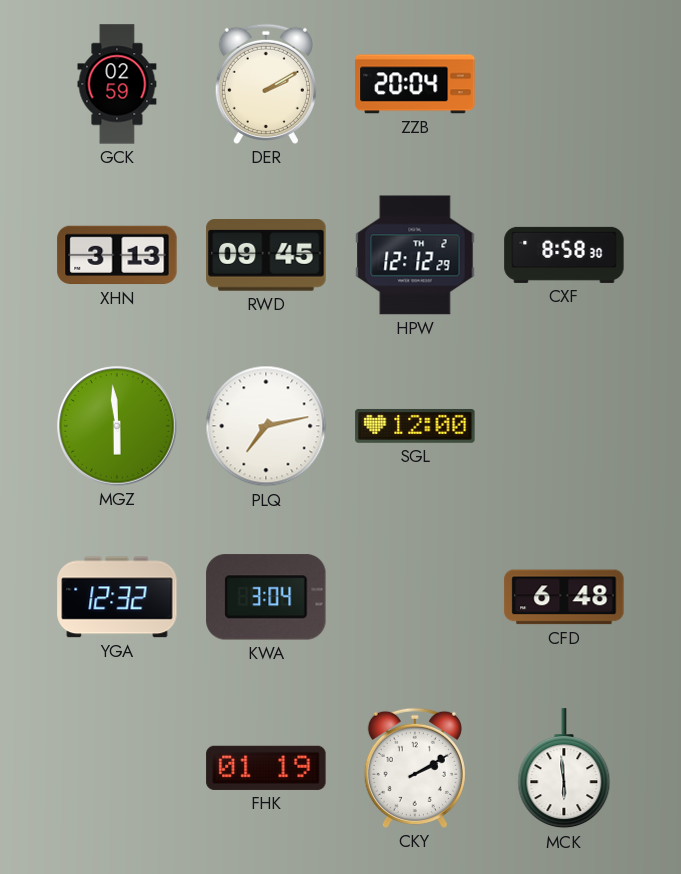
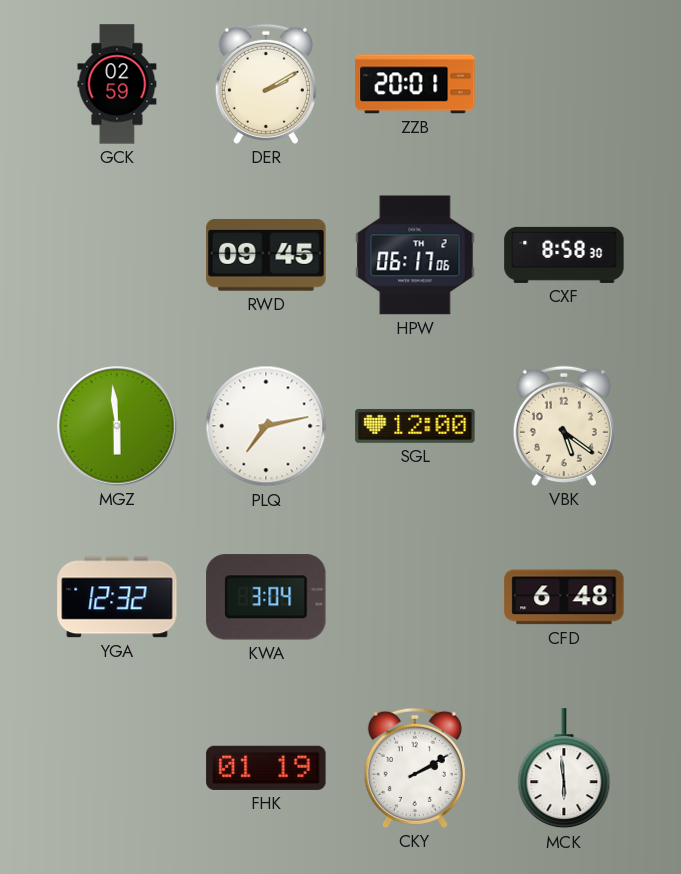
ZZB: 20:04 -> 20:01 (415, 84)
XHN: 3:13 -> none (117, 255)
HPW: 12:12 -> 06:17 (415, 255)
VBK: none -> 5:21 (564, 426)
